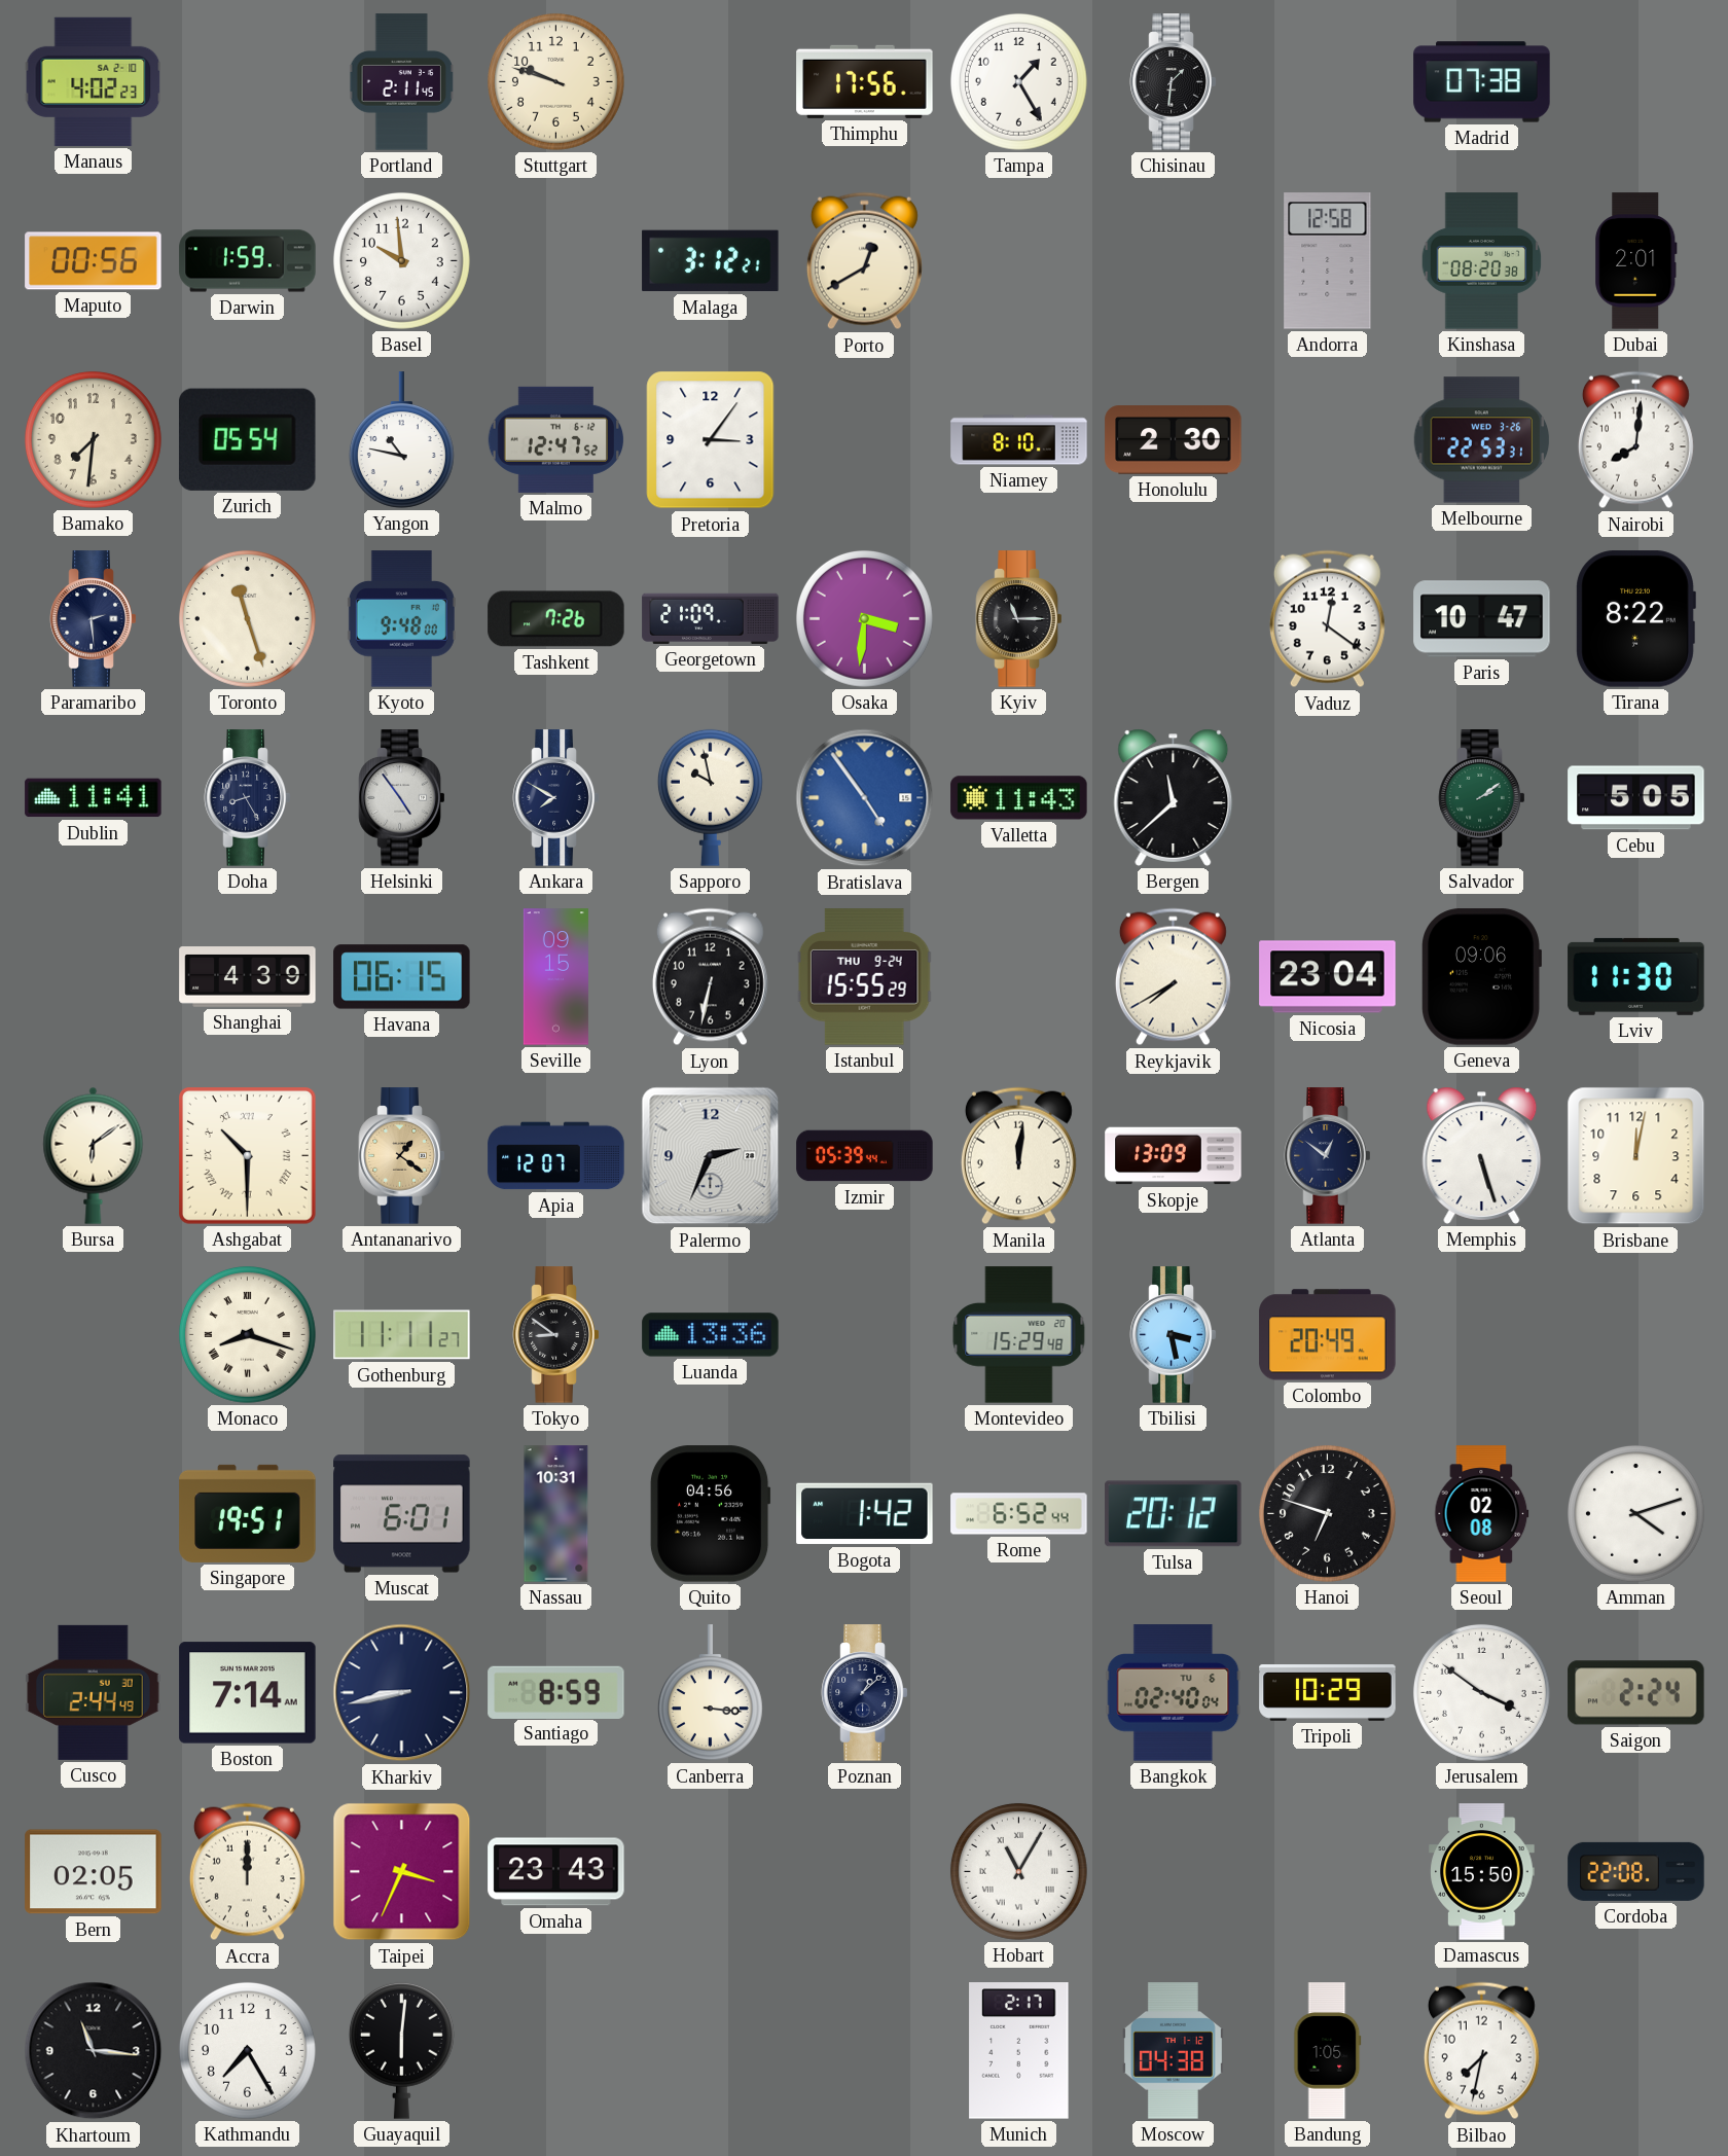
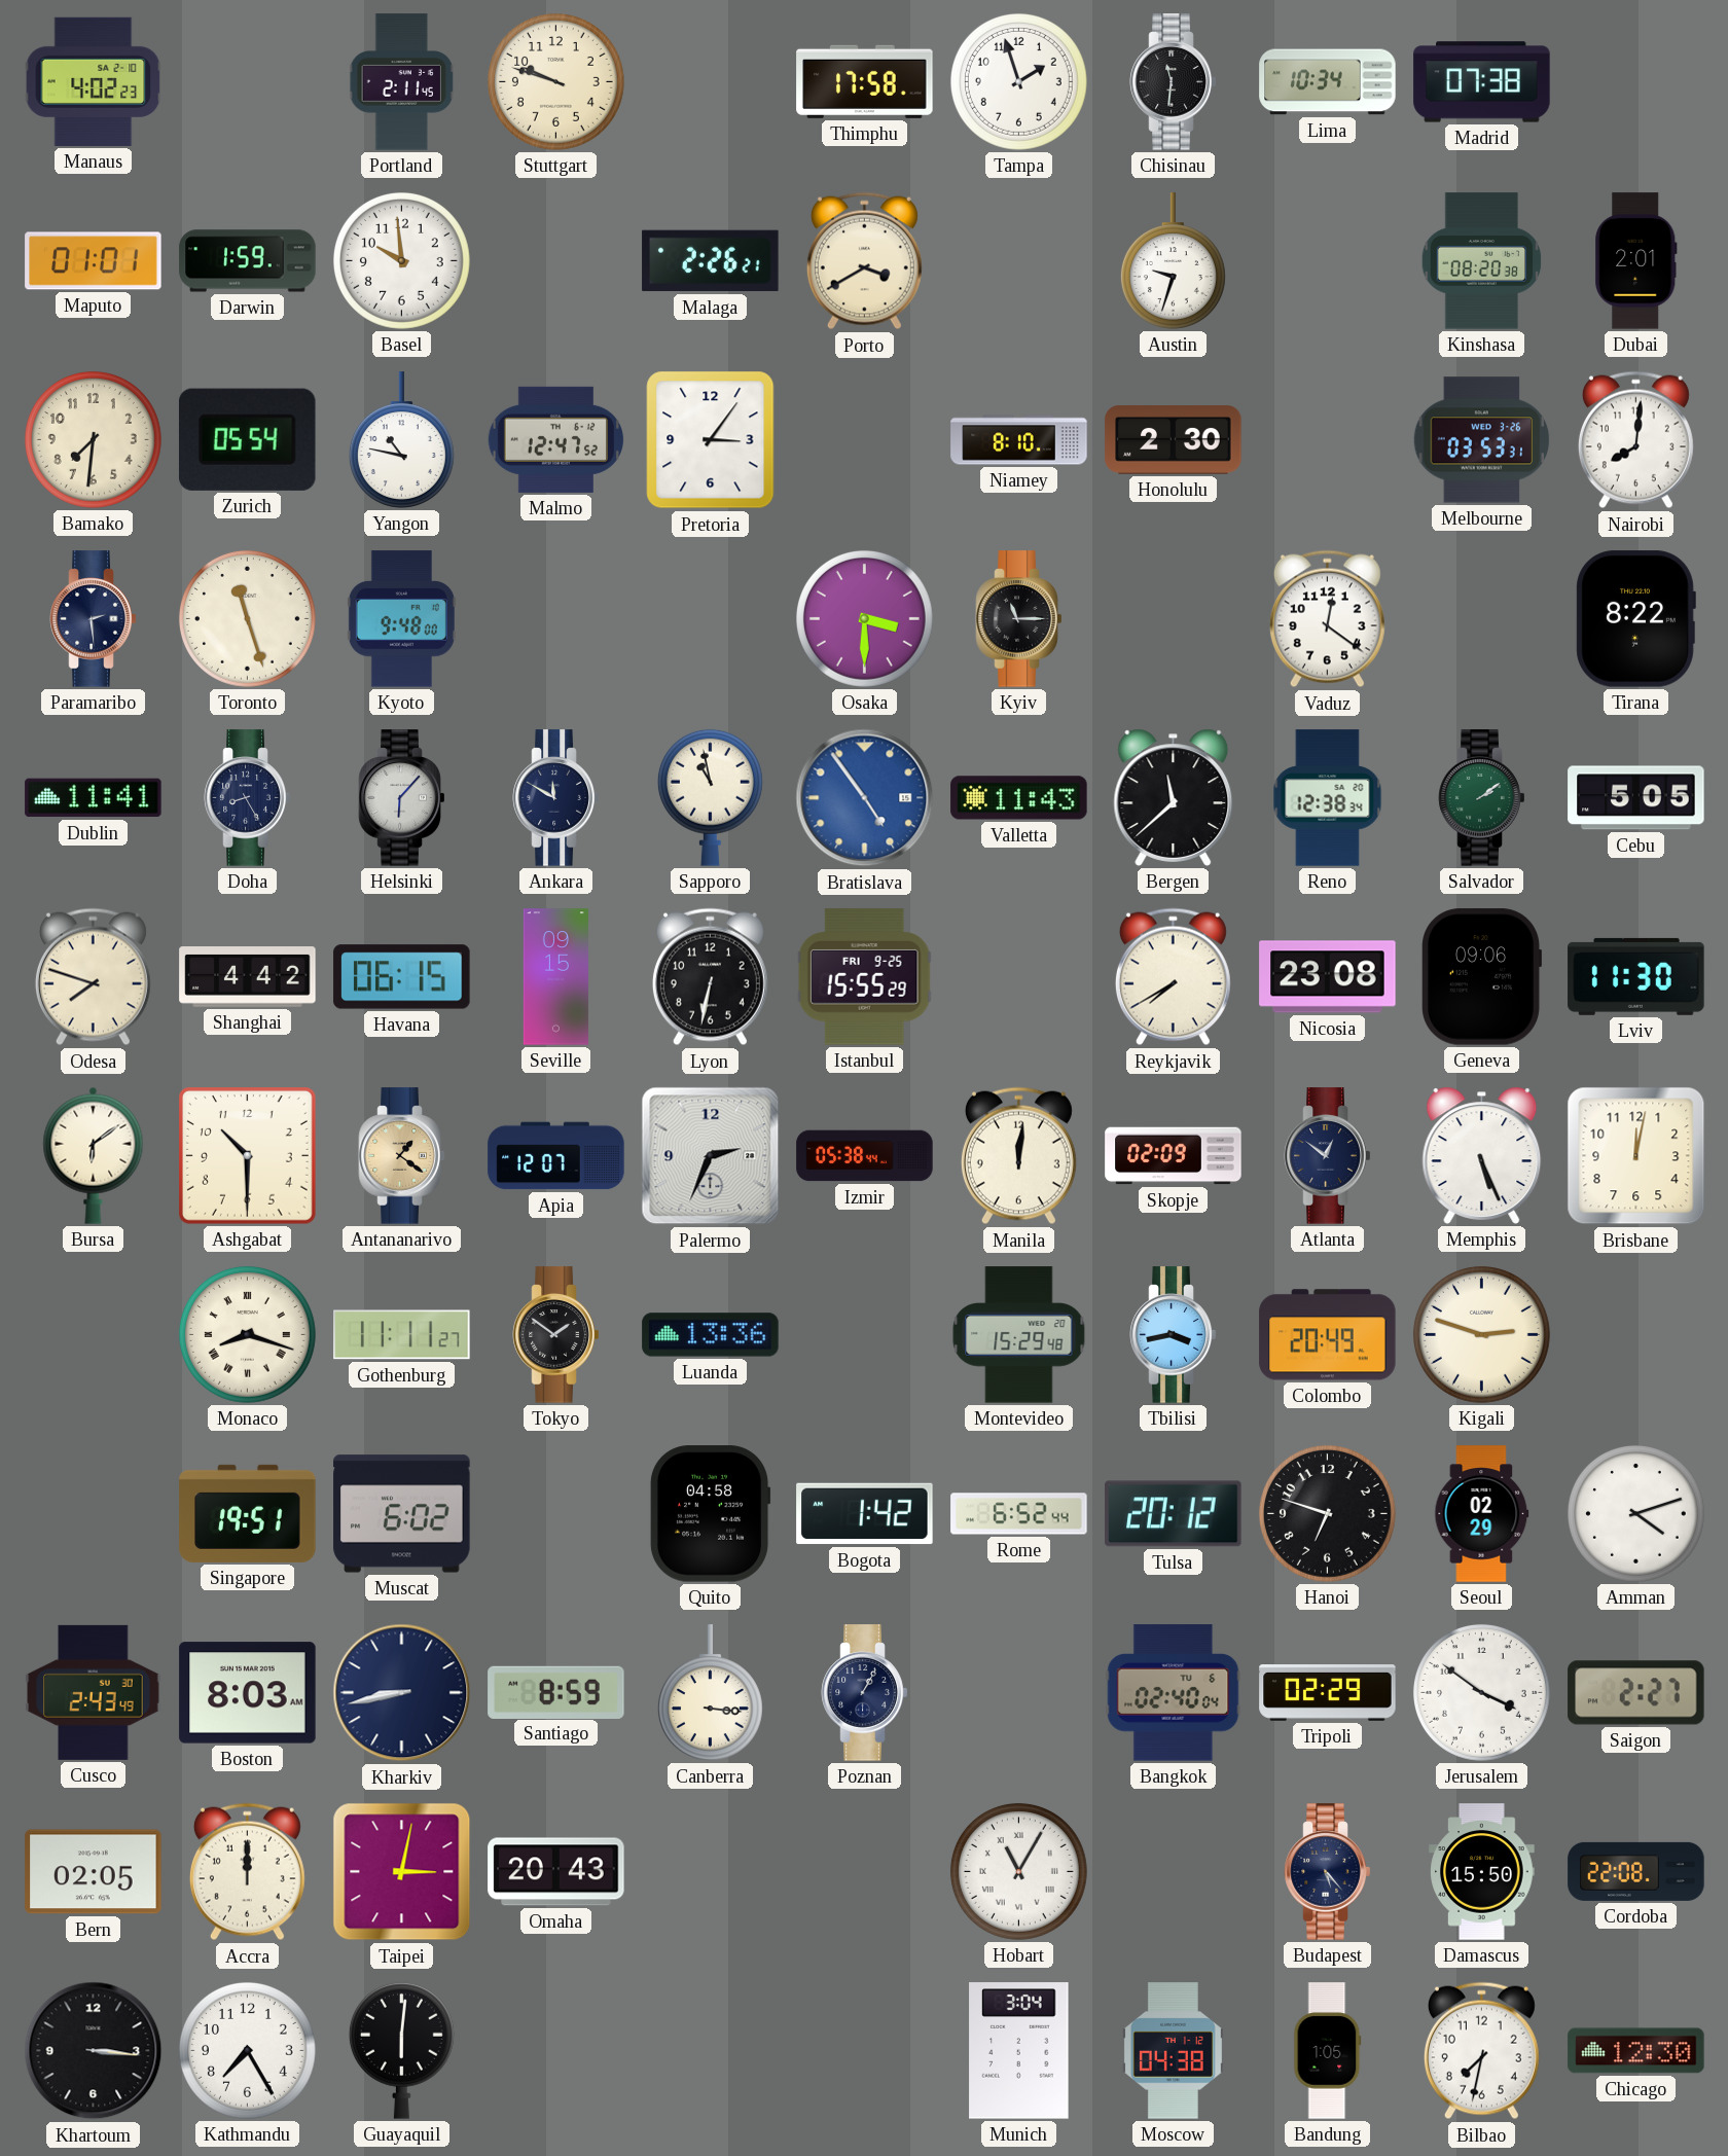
Thimphu: 17:56 -> 17:58 (865, 81)
Tampa: 1:25 -> 1:57 (1018, 81)
Chisinau: 1:31 -> 11:31 (1174, 82)
Lima: none -> 10:34 (1328, 82)
Maputo: 00:56 -> 01:01 (94, 261)
Malaga: 3:12 -> 2:26 (711, 261)
Porto: 12:40 -> 3:40 (864, 261)
Austin: none -> 9:33 (1173, 261)
Andorra: 12:58 -> none (1328, 261)
Melbourne: 22:53 -> 03:53 (1482, 440)
Tashkent: 7:26 -> none (556, 619)
Georgetown: 21:09 -> none (711, 618)
Osaka: 3:31 -> 3:30 (864, 618)
Paris: 10:47 -> none (1482, 619)
Helsinki: 4:54 -> 6:07 (402, 798)
Ankara: 7:50 -> 11:50 (556, 798)
Sapporo: 9:58 -> 10:58 (710, 797)
Reno: none -> 12:38 (1328, 798)
Odesa: none -> 7:48 (93, 977)
Shanghai: 4:39 -> 4:42 (248, 977)
Istanbul date: THU 9-24 -> FRI 9-25 (864, 977)
Nicosia: 23:04 -> 23:08 (1328, 977)
Ashgabat numerals: Roman -> Arabic (248, 1156)
Izmir: 05:39 -> 05:38 (865, 1156)
Skopje: 13:09 -> 02:09 (1174, 1156)
Memphis: 5:27 -> 5:26 (1482, 1155)
Tokyo: 8:51 -> 1:51 (556, 1335)
Tbilisi: 3:28 -> 3:43 (1174, 1335)
Kigali: none -> 2:48 (1481, 1334)
Muscat: 6:01 -> 6:02 (402, 1514)
Nassau: 10:31 -> none (556, 1514)
Quito: 04:56 -> 04:58 (710, 1514)
Seoul: 02:08 -> 02:29 (1482, 1514)
Cusco: 2:44 -> 2:43 (94, 1692)
Boston: 7:14 -> 8:03 (248, 1693)
Poznan: 1:08 -> 1:05 (865, 1693)
Tripoli: 10:29 -> 02:29 (1328, 1693)
Saigon: 2:24 -> 2:27 (1636, 1693)
Taipei: 3:34 -> 3:02 (402, 1872)
Omaha: 23:43 -> 20:43 (556, 1872)
Budapest: none -> 5:23 (1328, 1872)
Khartoum: 11:16 -> 3:16 (94, 2051)
Munich: 2:17 -> 3:04 (1019, 2051)
Chicago: none -> 12:30 (1636, 2051)
